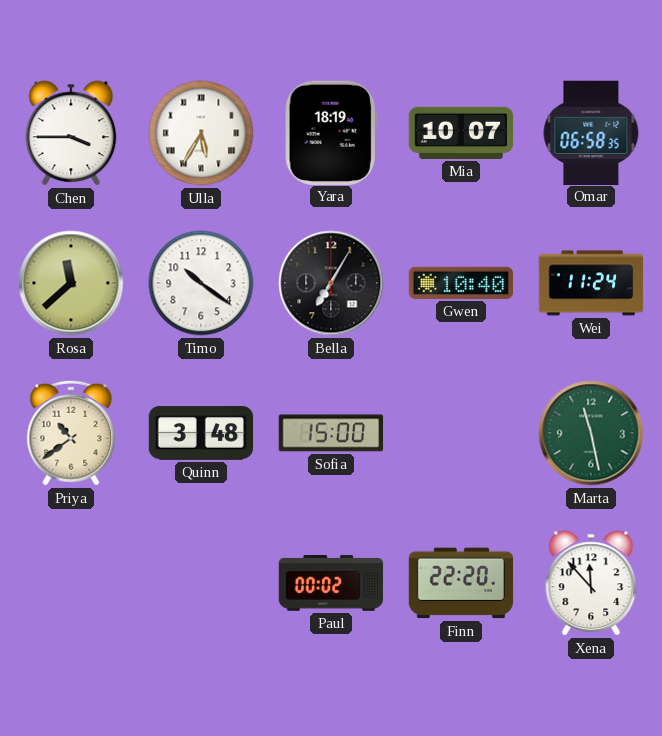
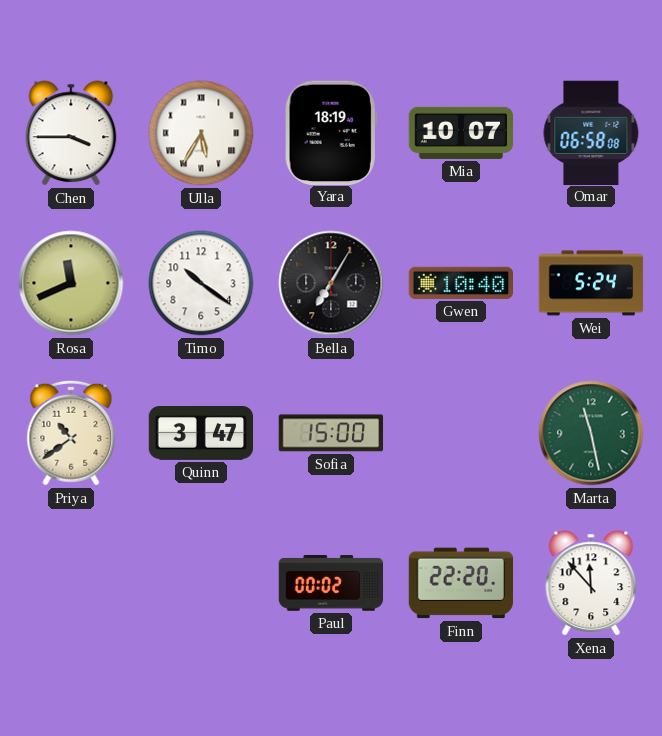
Omar: 06:58:35 -> 06:58:08 (591, 132)
Rosa: 11:38 -> 11:41 (71, 283)
Wei: 11:24 -> 5:24 (591, 283)
Quinn: 3:48 -> 3:47 (201, 433)
